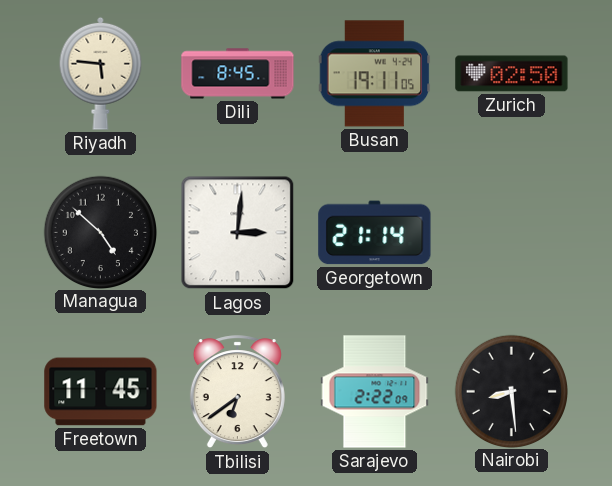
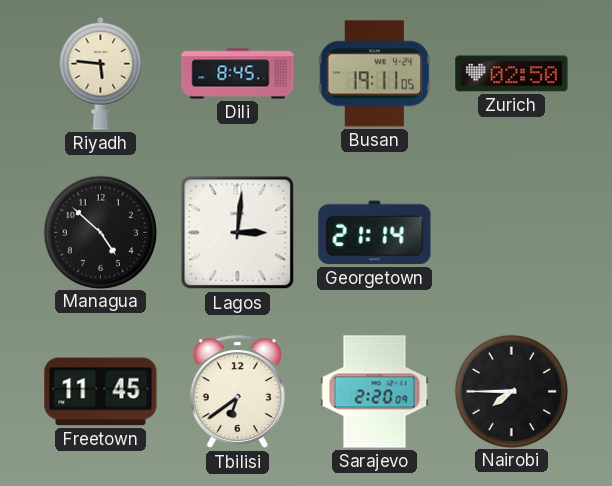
Sarajevo: 2:22 -> 2:20 (375, 392)
Nairobi: 8:29 -> 7:45 (511, 391)
